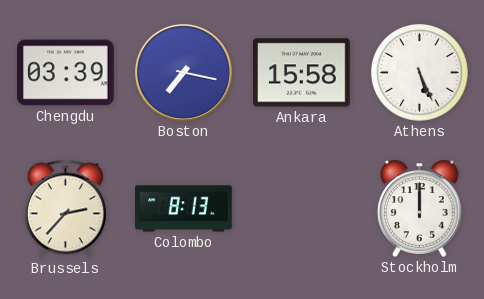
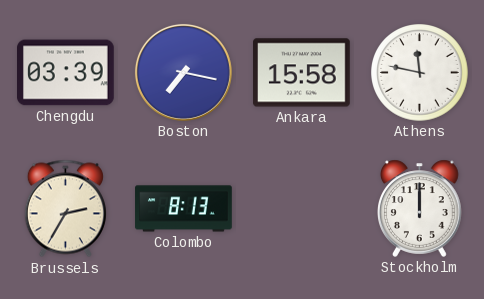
Athens: 5:26 -> 11:47 (420, 73)
Brussels: 2:37 -> 2:35 (65, 209)
